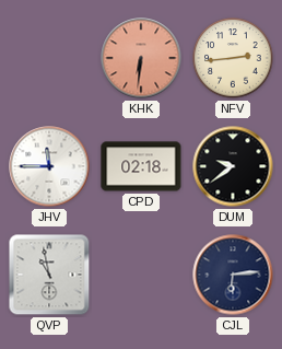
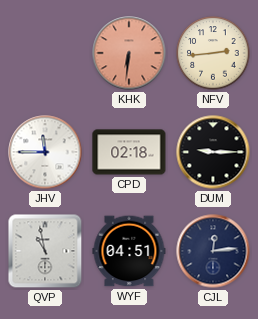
DUM: 9:39 -> 9:15 (213, 152)
WYF: none -> 04:51 (129, 251)
CJL: 6:14 -> 12:14 (213, 251)
